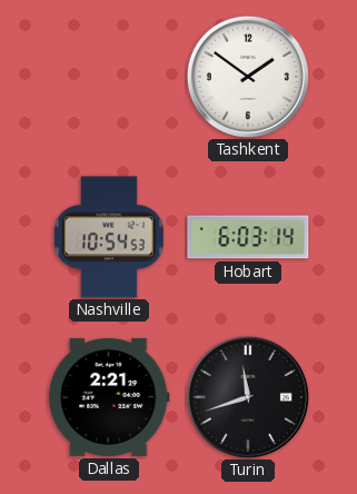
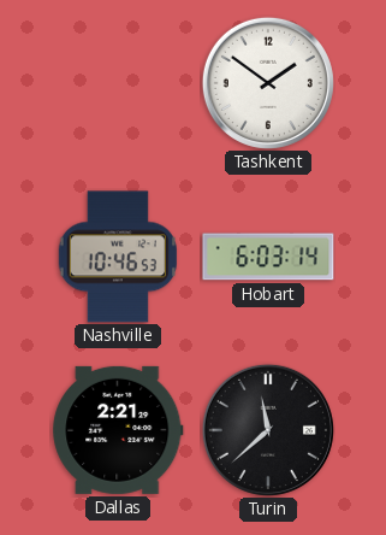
Nashville: 10:54 -> 10:46 (118, 257)
Turin: 11:42 -> 11:38 (268, 430)
